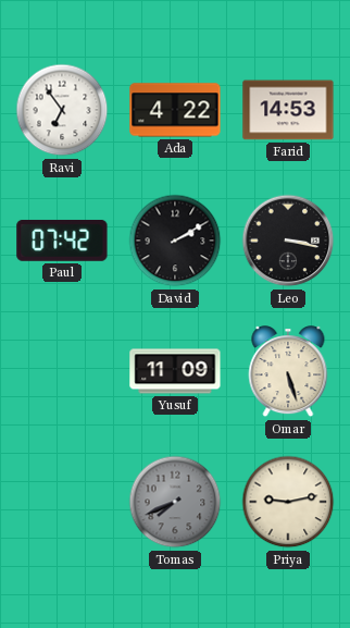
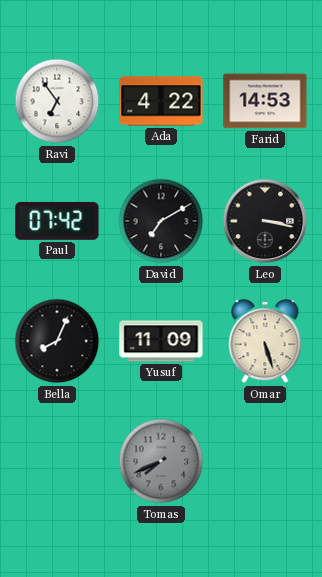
David: 2:10 -> 7:10 (161, 221)
Bella: none -> 8:04 (57, 341)
Priya: 9:13 -> none (288, 502)
